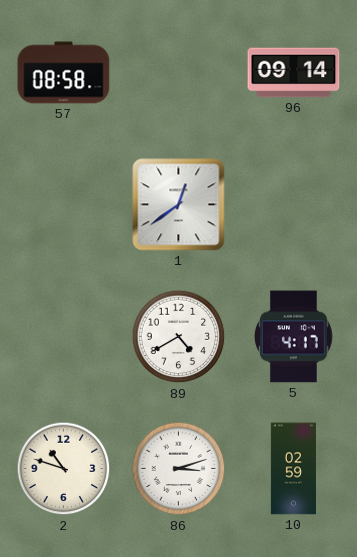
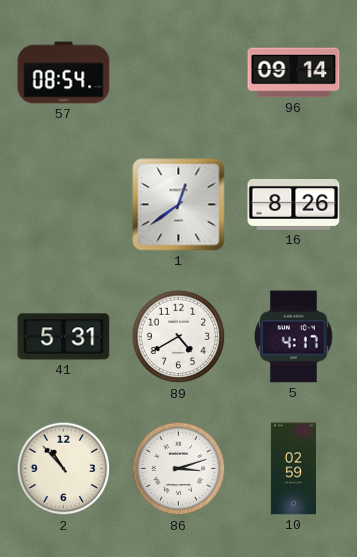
57: 08:58 -> 08:54 (64, 73)
16: none -> 8:26 (294, 204)
41: none -> 5:31 (64, 337)
2: 10:48 -> 10:53 (64, 469)
